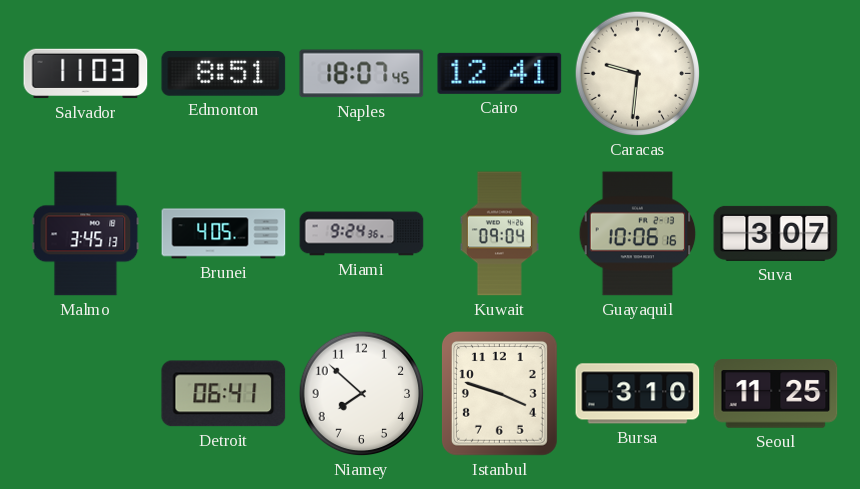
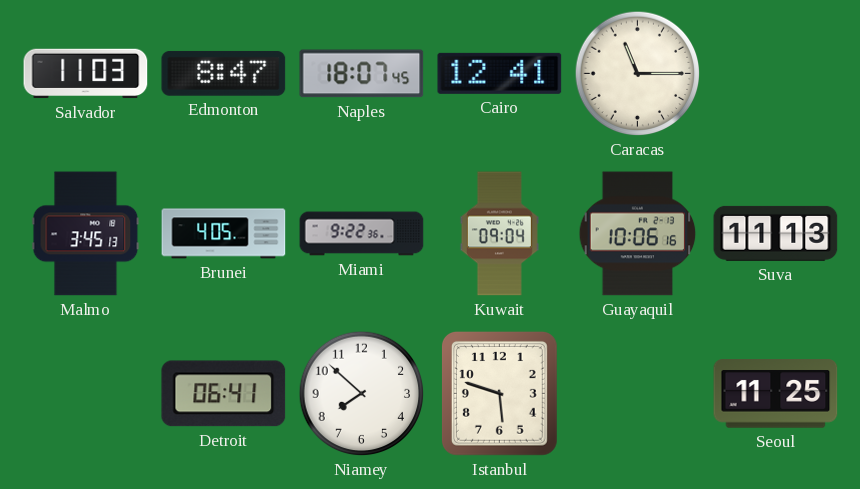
Edmonton: 8:51 -> 8:47 (224, 73)
Caracas: 9:31 -> 11:15 (638, 74)
Miami: 9:24 -> 9:22 (362, 234)
Suva: 3:07 -> 11:13 (776, 233)
Istanbul: 3:48 -> 5:48 (499, 393)
Bursa: 3:10 -> none (638, 394)
